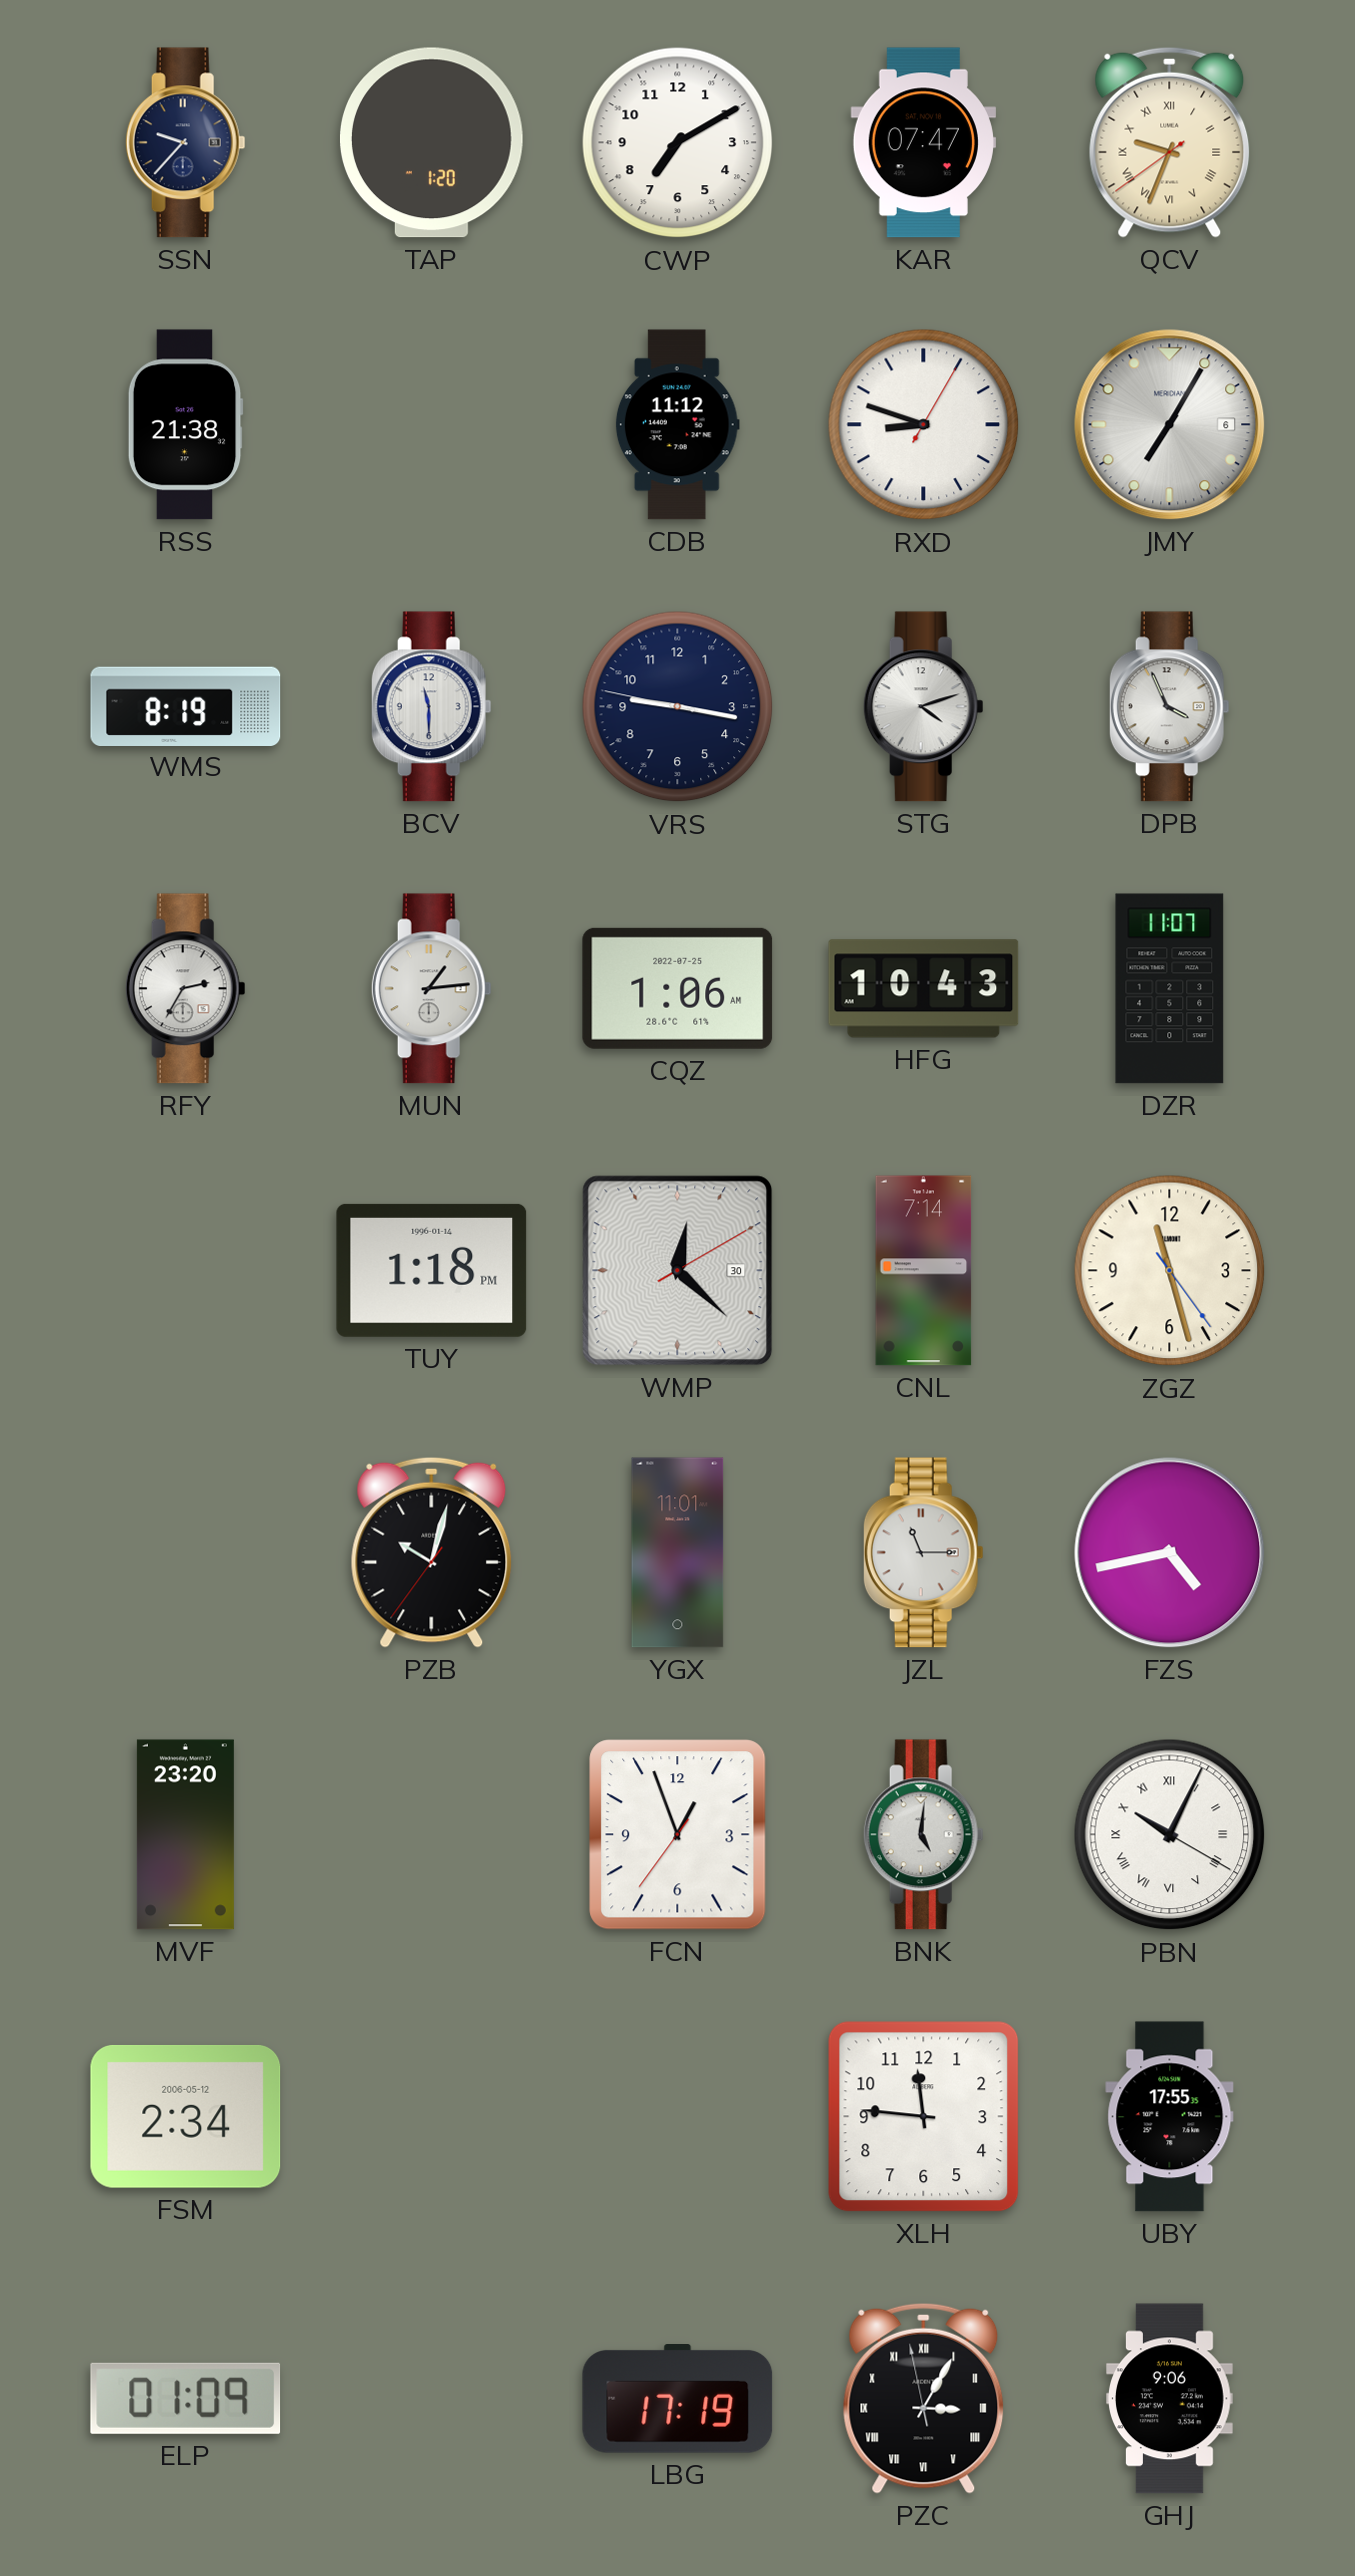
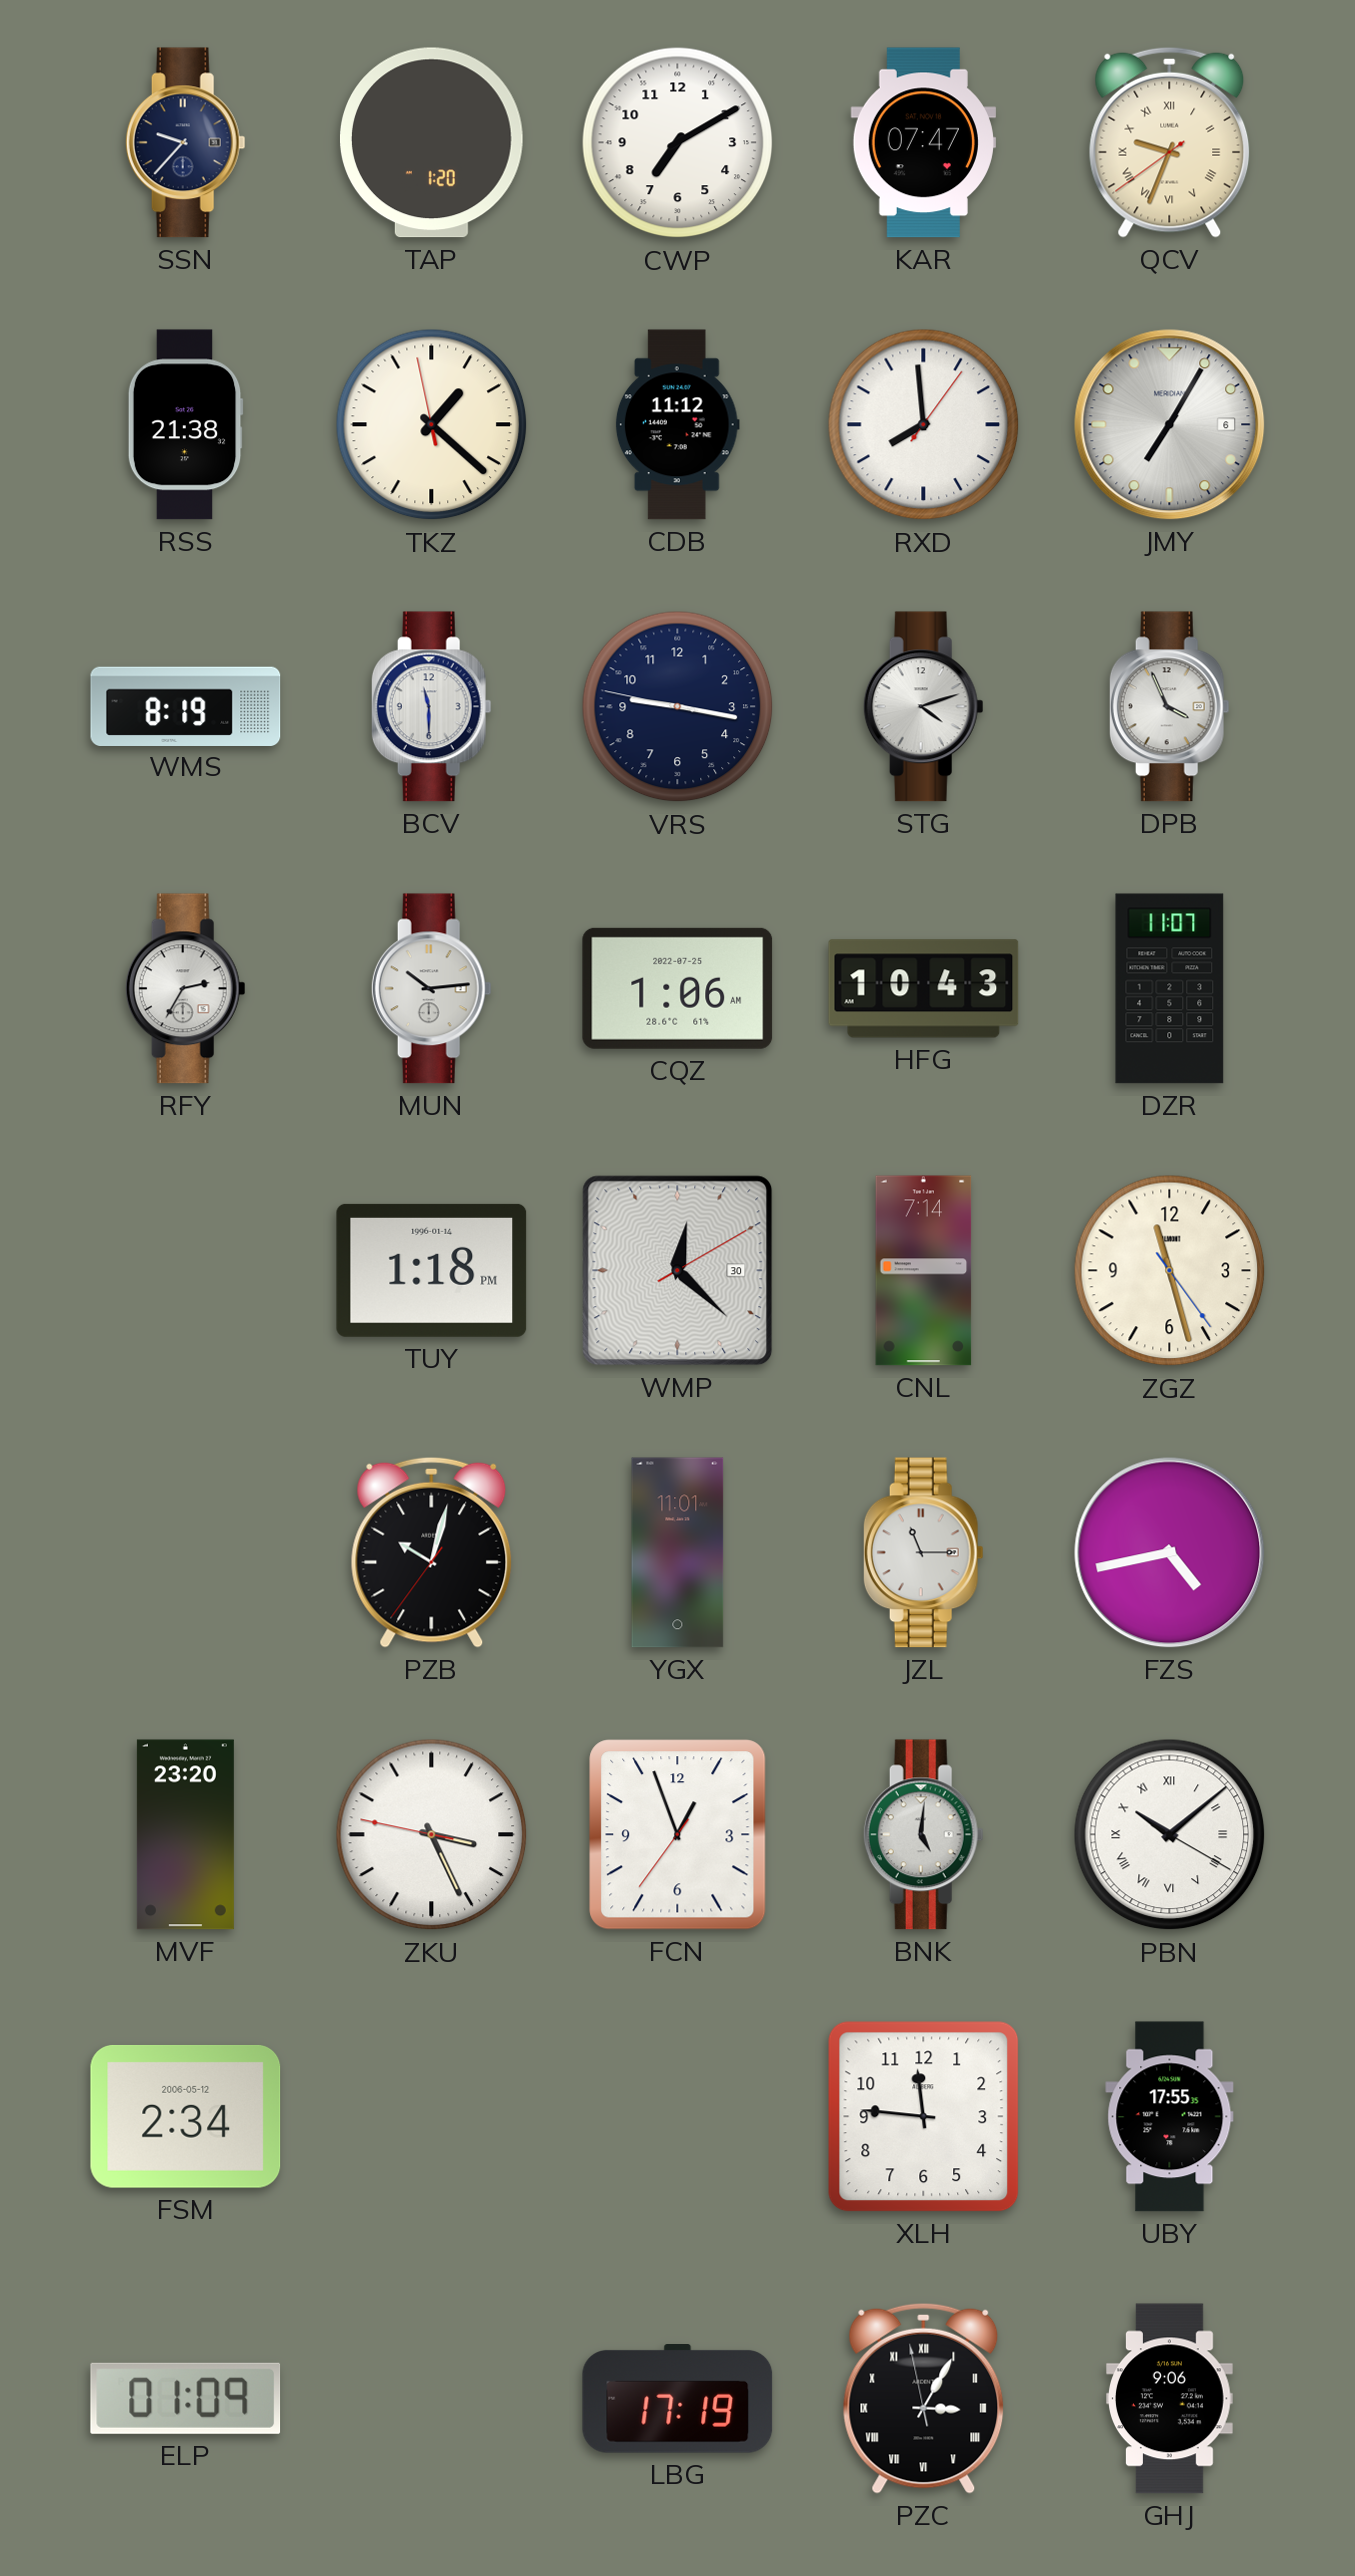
TKZ: none -> 1:21 (432, 425)
RXD: 8:48 -> 7:59 (924, 425)
MUN: 1:14 -> 10:14 (431, 989)
ZKU: none -> 3:25 (432, 1835)
PBN: 10:04 -> 10:08 (1170, 1835)
